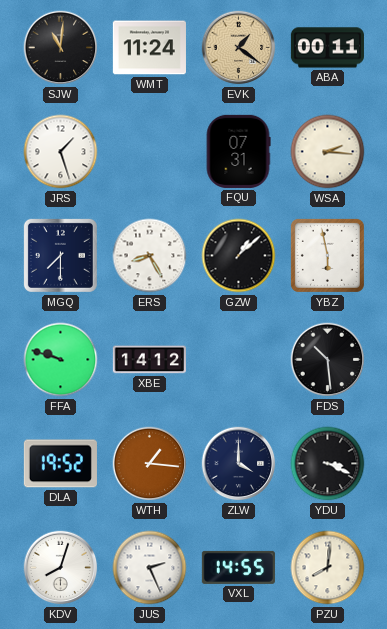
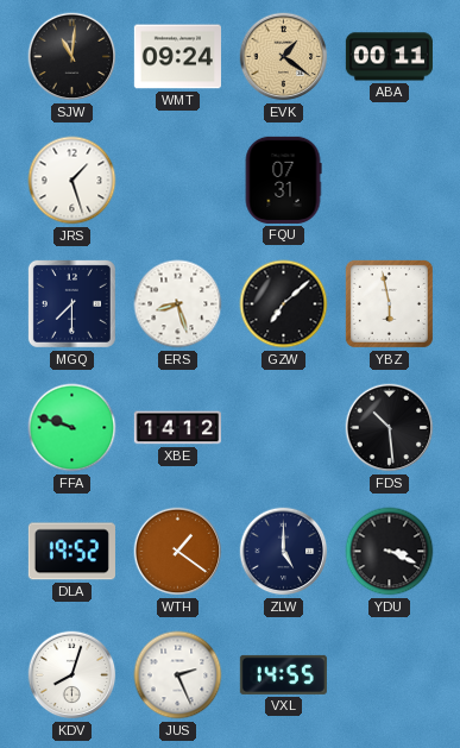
WMT: 11:24 -> 09:24 (177, 57)
WSA: 2:16 -> none (328, 152)
ERS: 8:25 -> 8:27 (178, 304)
GZW: 1:08 -> 7:08 (284, 304)
WTH: 1:16 -> 1:21 (178, 552)
ZLW: 4:00 -> 5:00 (284, 552)
PZU: 8:01 -> none (328, 568)
